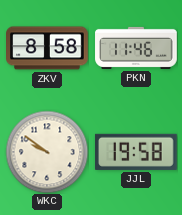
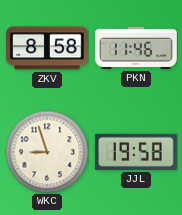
WKC: 9:51 -> 8:57 (47, 152)
